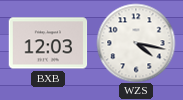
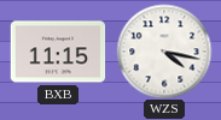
BXB: 12:03 -> 11:15 (58, 52)
